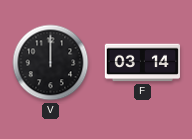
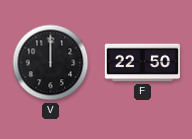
F: 03:14 -> 22:50 (142, 63)
